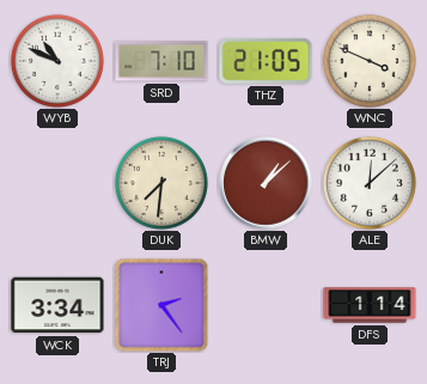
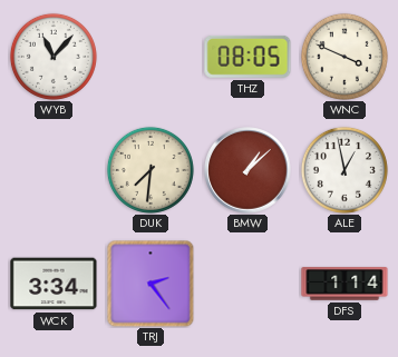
WYB: 10:49 -> 11:07 (54, 57)
SRD: 7:10 -> none (161, 61)
THZ: 21:05 -> 08:05 (247, 57)
ALE: 12:08 -> 12:58 (344, 170)
